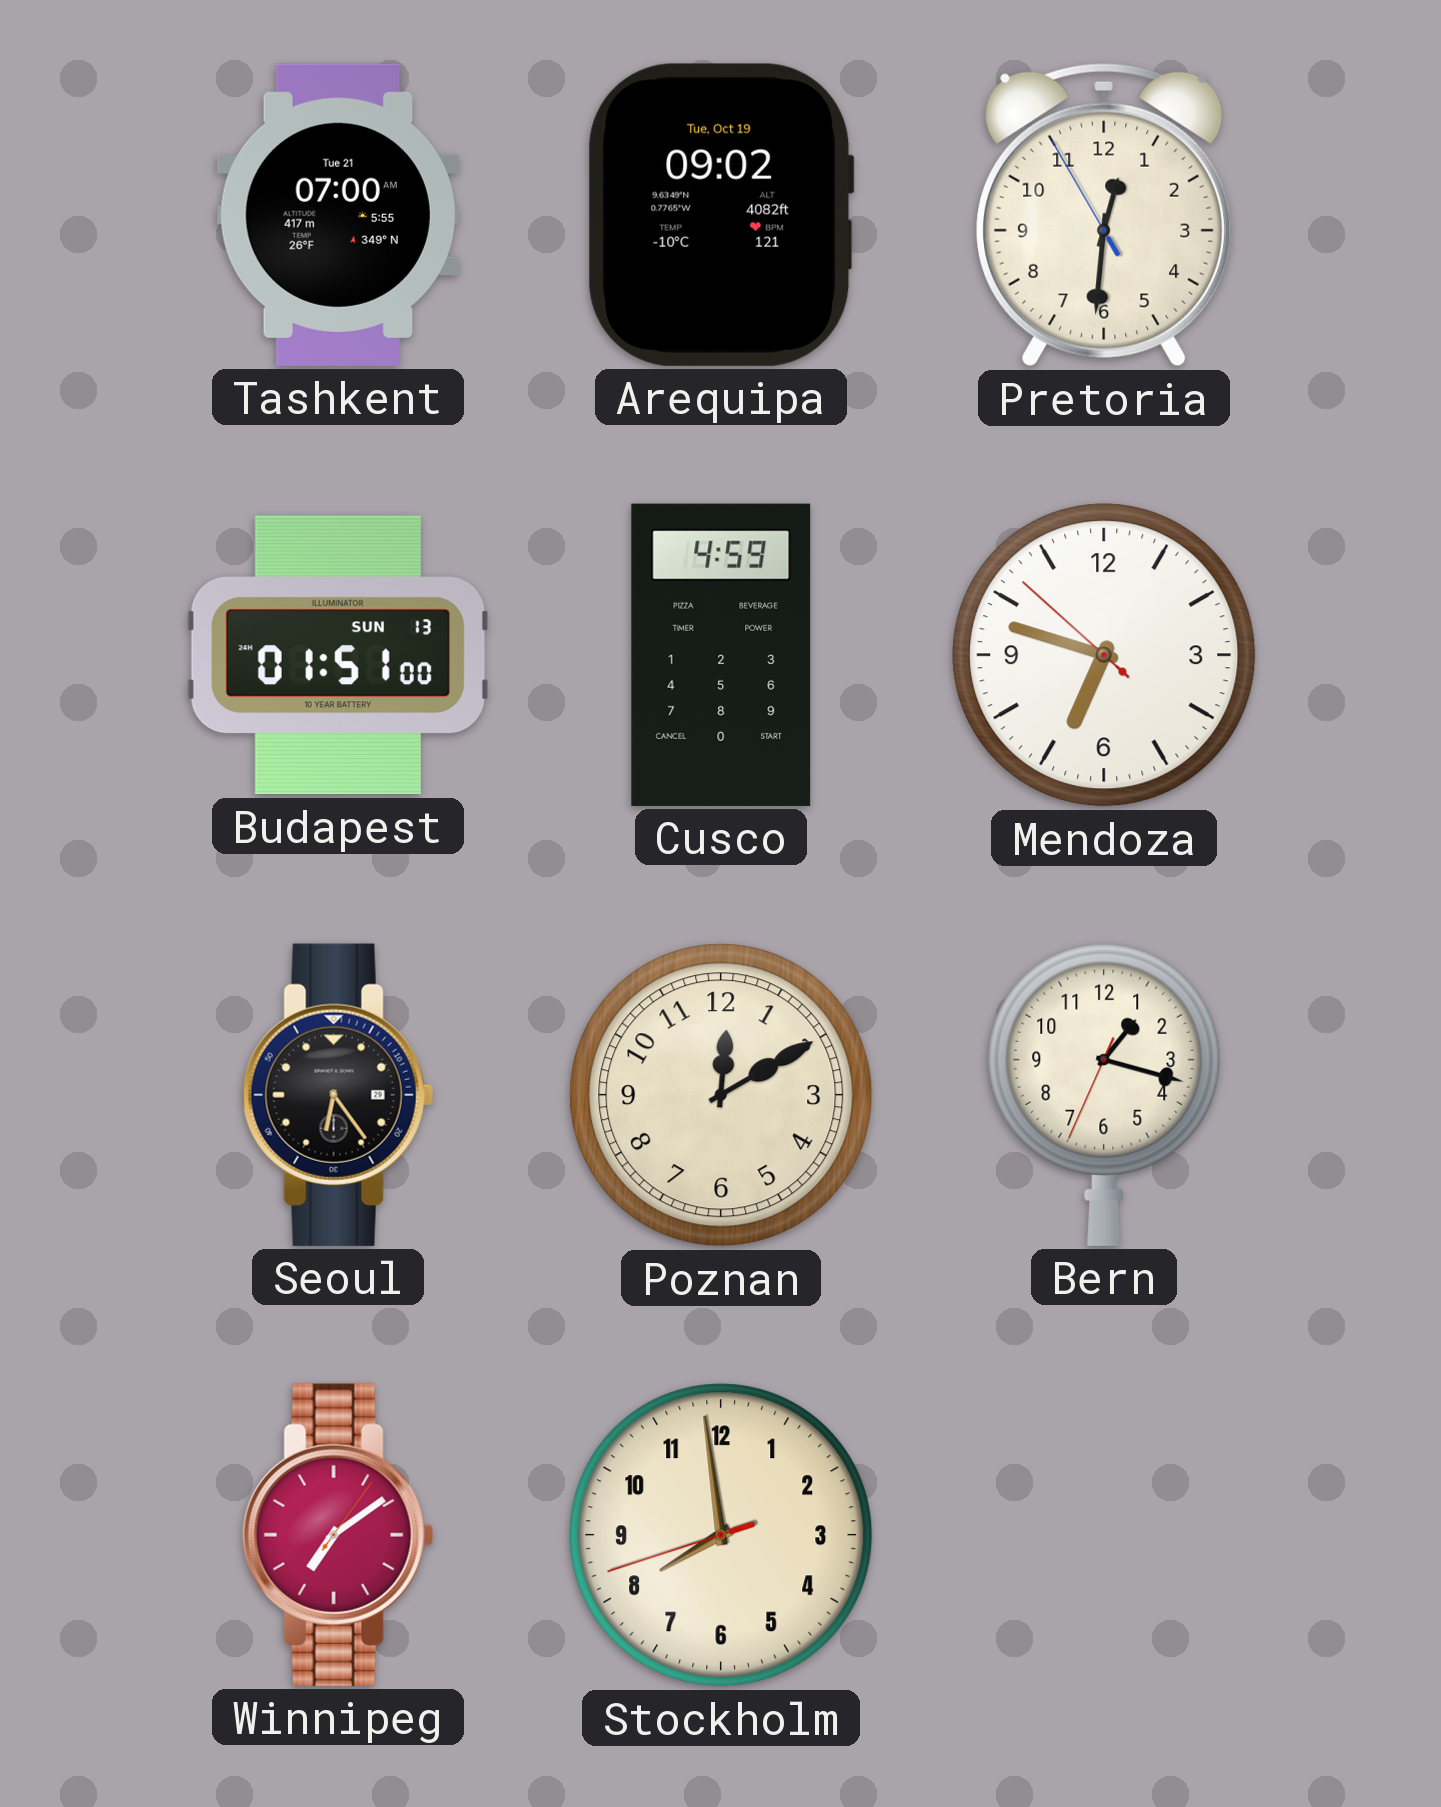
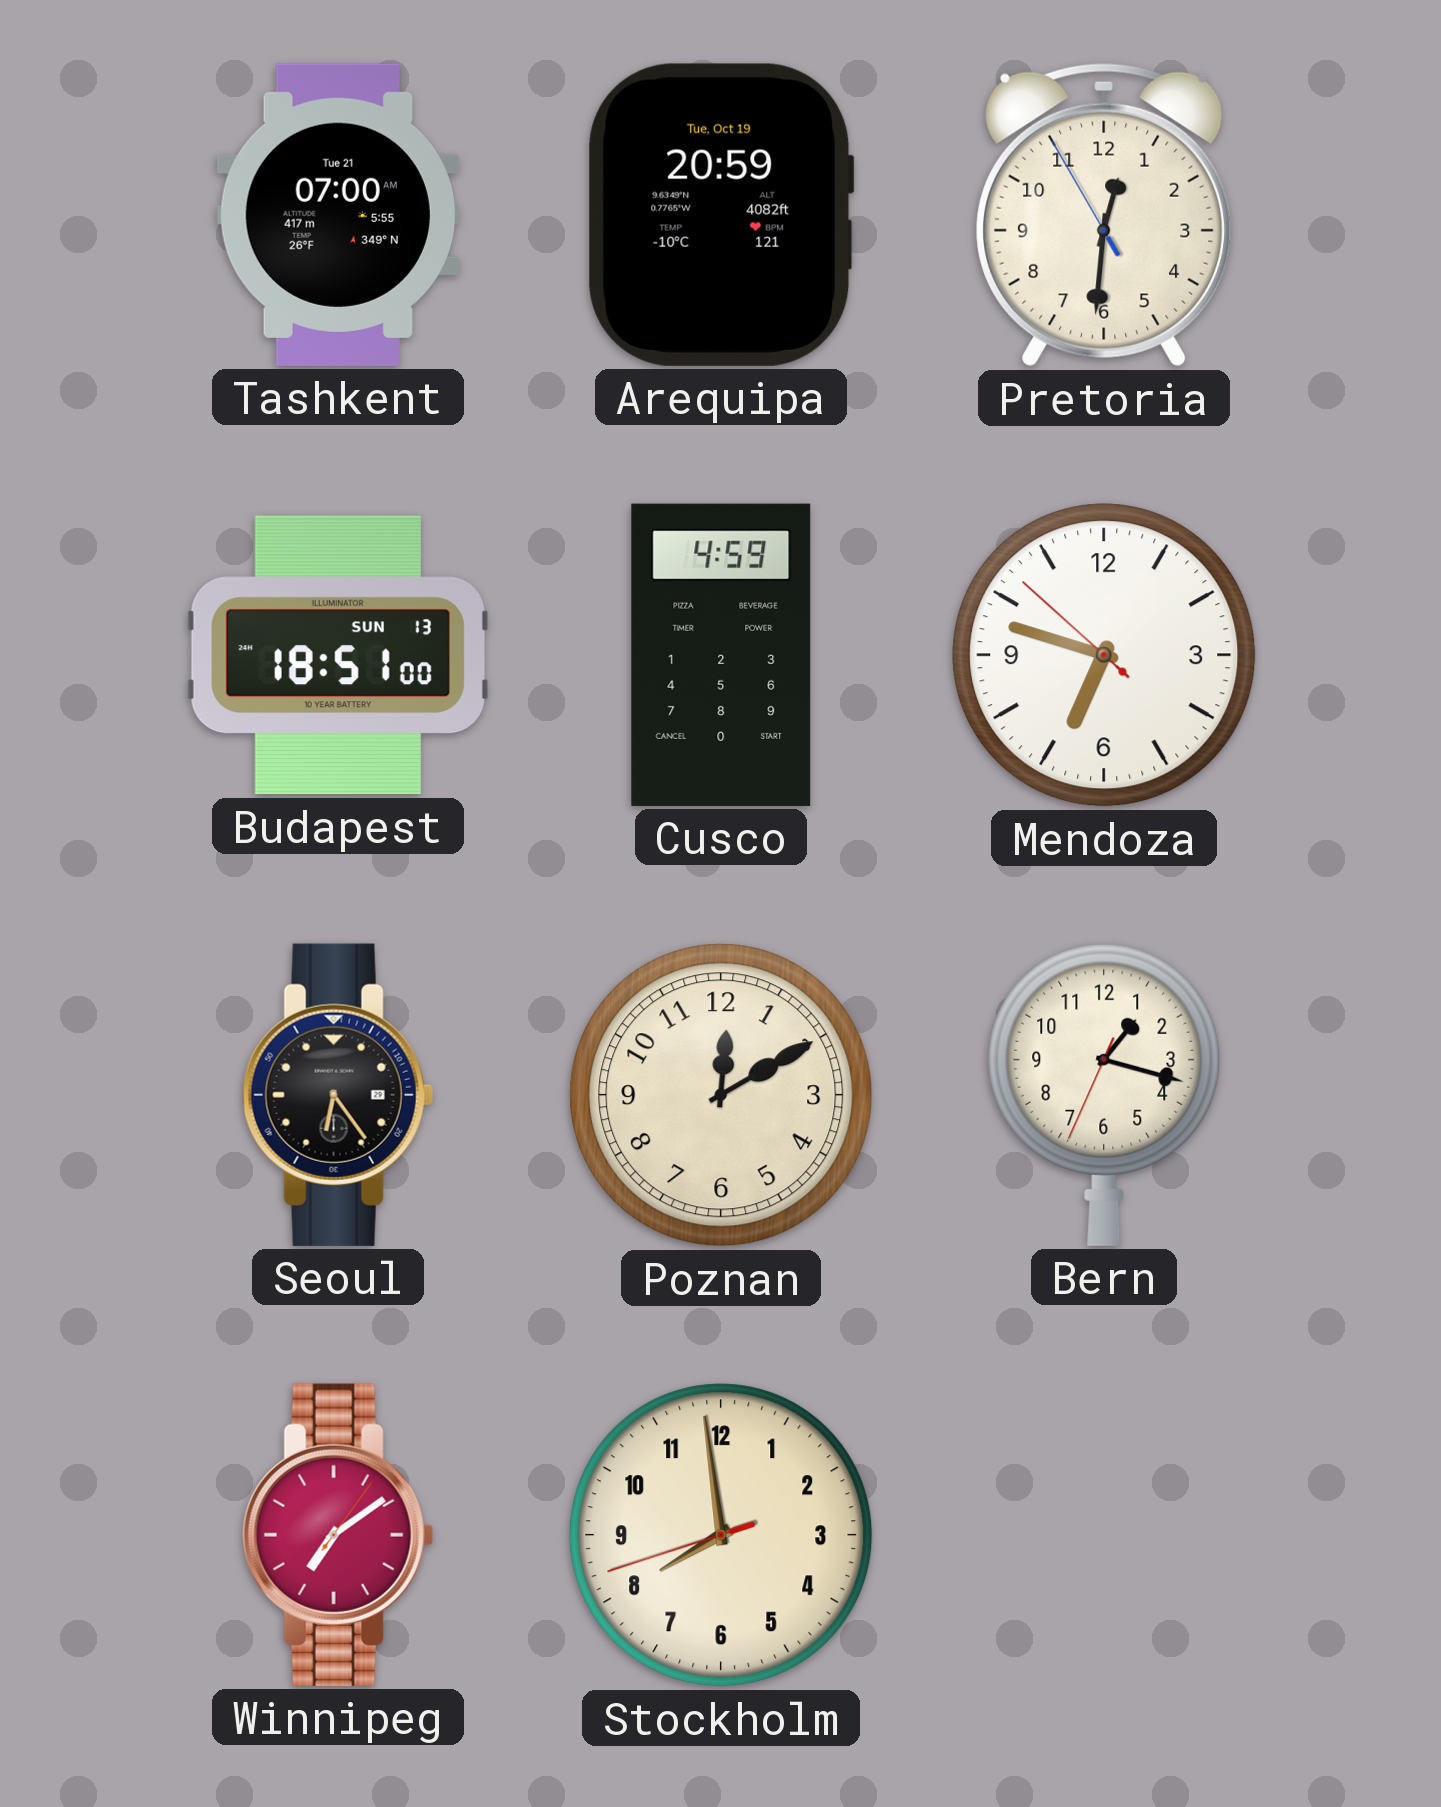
Arequipa: 09:02 -> 20:59 (721, 215)
Budapest: 01:51 -> 18:51 (338, 655)
